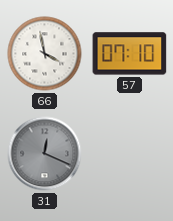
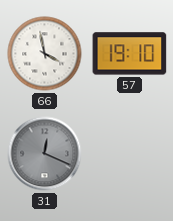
57: 07:10 -> 19:10 (130, 54)
